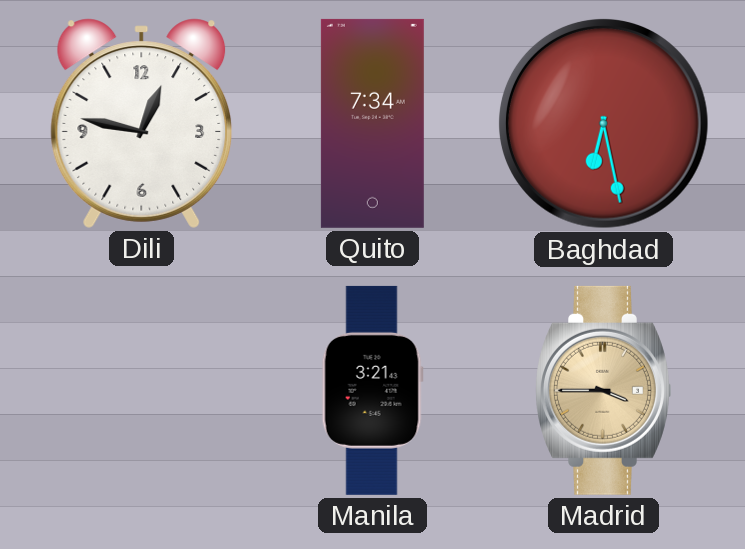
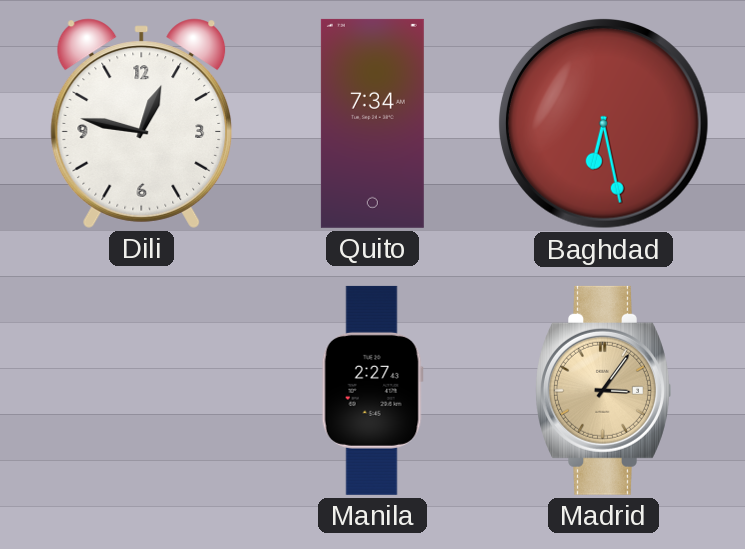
Manila: 3:21 -> 2:27 (372, 390)
Madrid: 3:45 -> 3:06 (604, 390)
